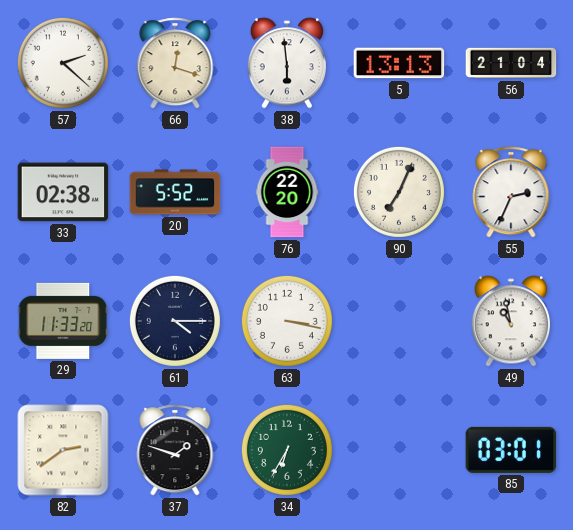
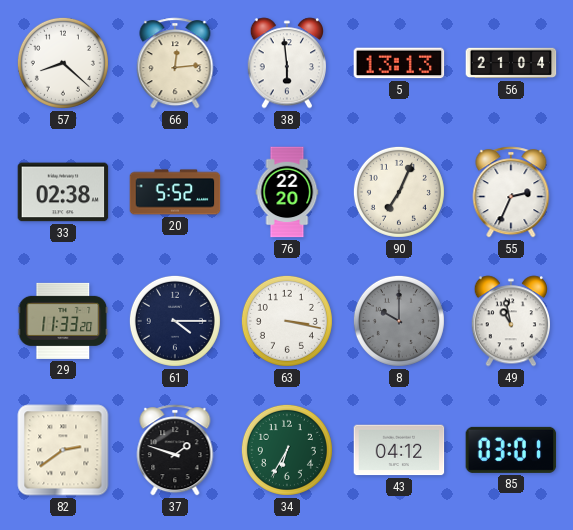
57: 2:22 -> 8:22 (63, 63)
66: 12:18 -> 12:14 (175, 63)
8: none -> 10:00 (399, 321)
43: none -> 04:12 (399, 450)
